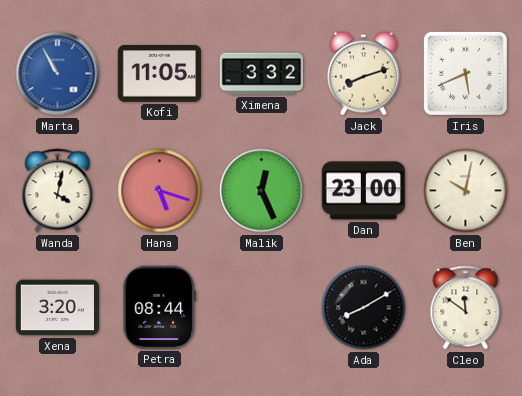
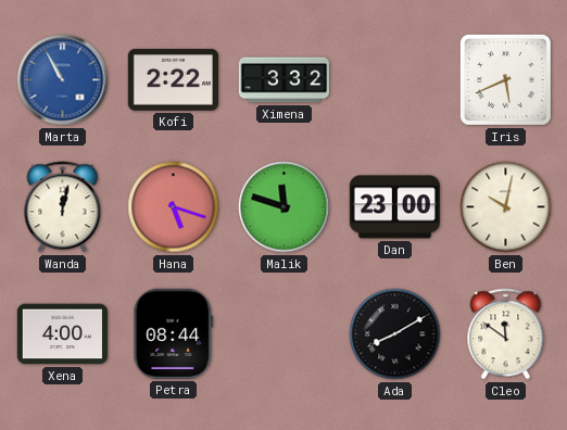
Kofi: 11:05 -> 2:22 (173, 80)
Jack: 8:12 -> none (363, 74)
Wanda: 4:02 -> 12:02 (63, 207)
Malik: 12:26 -> 11:48 (285, 207)
Xena: 3:20 -> 4:00 (62, 334)
